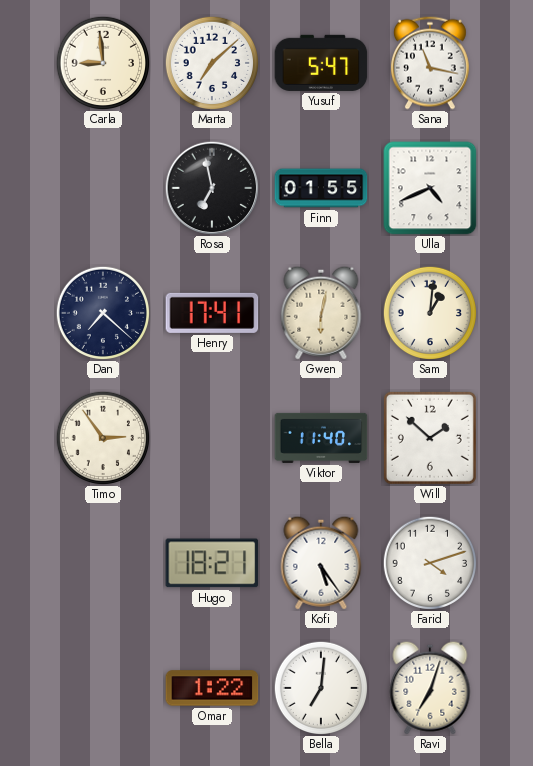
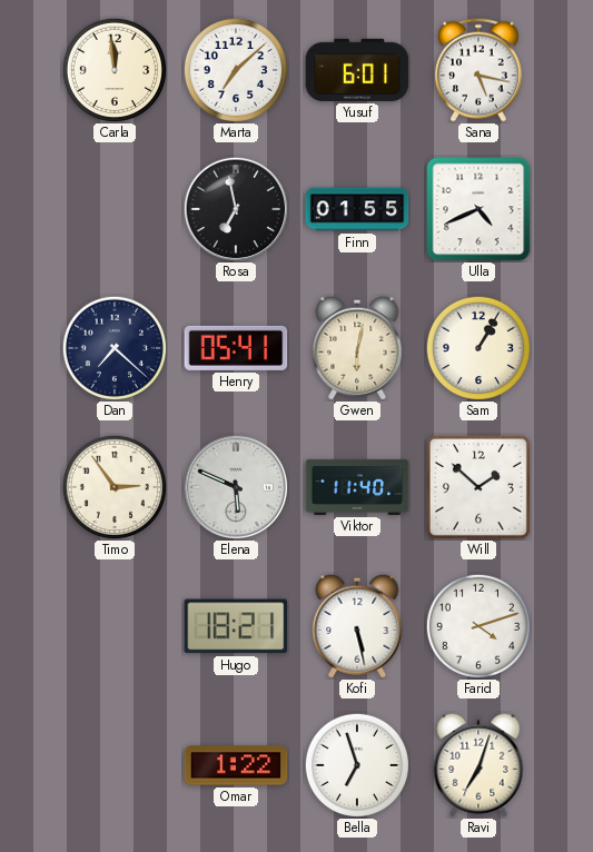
Carla: 8:59 -> 11:59 (113, 69)
Yusuf: 5:47 -> 6:01 (357, 70)
Sana: 11:17 -> 5:17 (478, 70)
Henry: 17:41 -> 05:41 (236, 348)
Sam: 1:01 -> 1:05 (477, 347)
Elena: none -> 5:49 (236, 487)
Kofi: 5:24 -> 5:28 (357, 626)
Bella: 7:01 -> 6:57 (356, 764)
